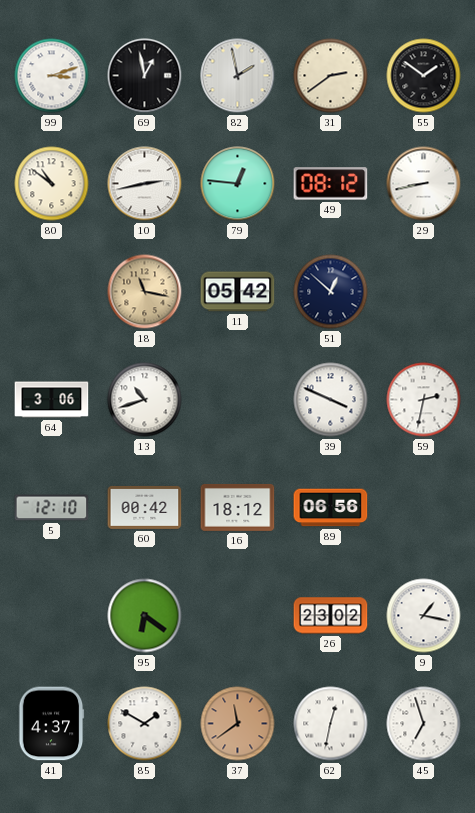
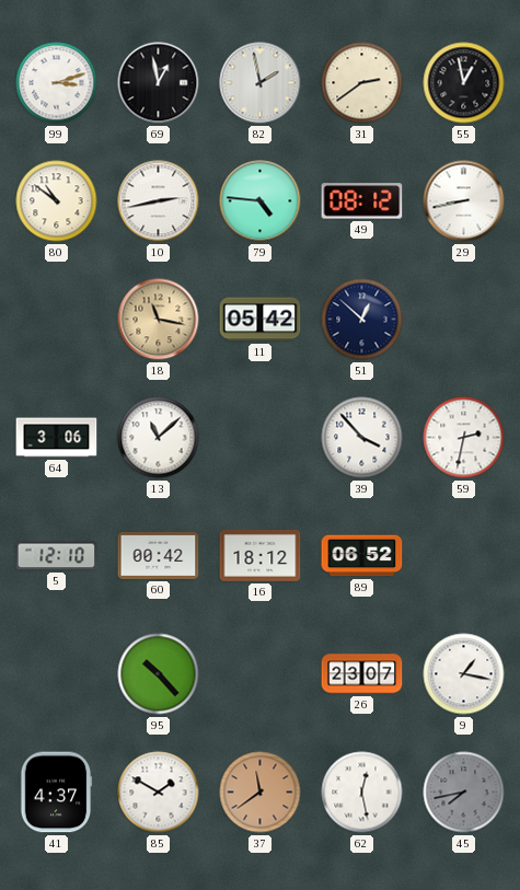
55: 1:51 -> 12:58 (464, 83)
79: 12:46 -> 4:46 (261, 201)
13: 10:42 -> 11:08 (159, 438)
39: 3:49 -> 3:53 (362, 438)
89: 06:56 -> 06:52 (362, 556)
95: 6:21 -> 10:23 (159, 674)
26: 23:02 -> 23:07 (362, 674)
62: 12:32 -> 12:28 (362, 793)
45: 6:57 -> 7:43 (464, 793)
45 dial: white -> grey (464, 793)
